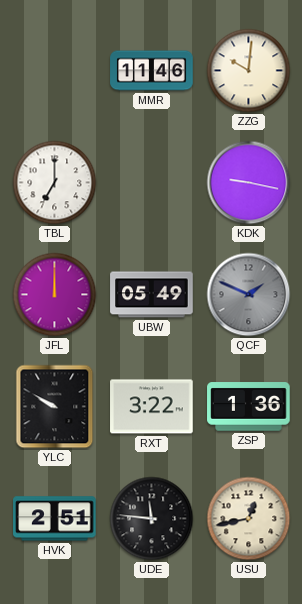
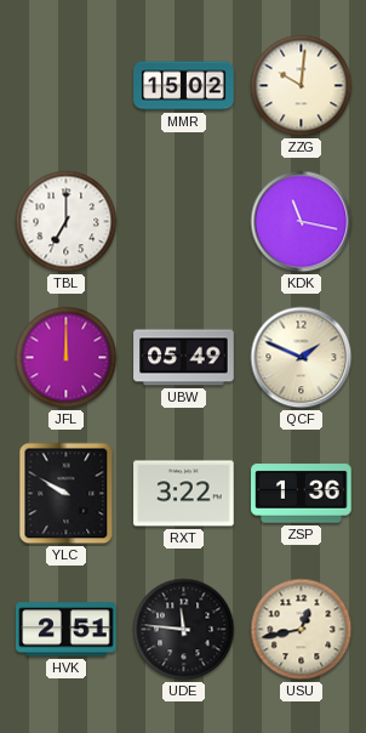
MMR: 11:46 -> 15:02 (184, 86)
KDK: 9:17 -> 11:17 (302, 222)
QCF dial: grey -> cream (302, 358)
